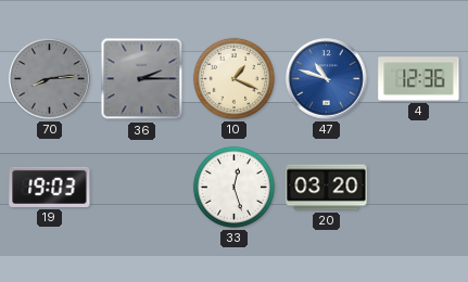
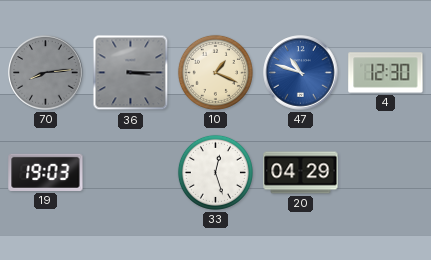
36: 2:15 -> 3:15 (131, 73)
4: 12:36 -> 12:30 (386, 73)
20: 03:20 -> 04:29 (301, 173)
